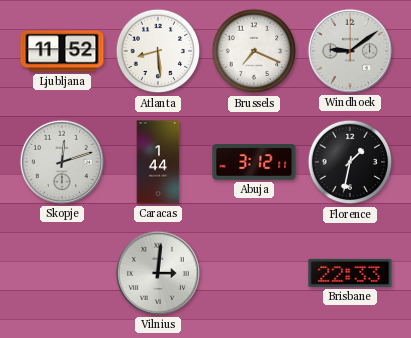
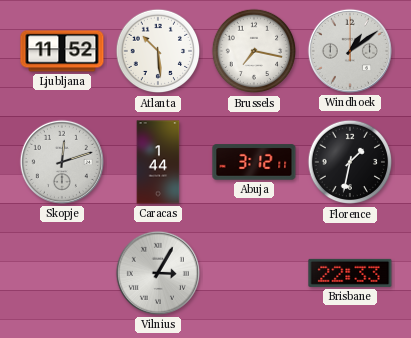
Atlanta: 8:29 -> 10:29 (158, 51)
Brussels: 7:19 -> 7:17 (254, 51)
Windhoek: 9:09 -> 1:09 (350, 51)
Vilnius: 3:01 -> 3:05 (158, 273)
